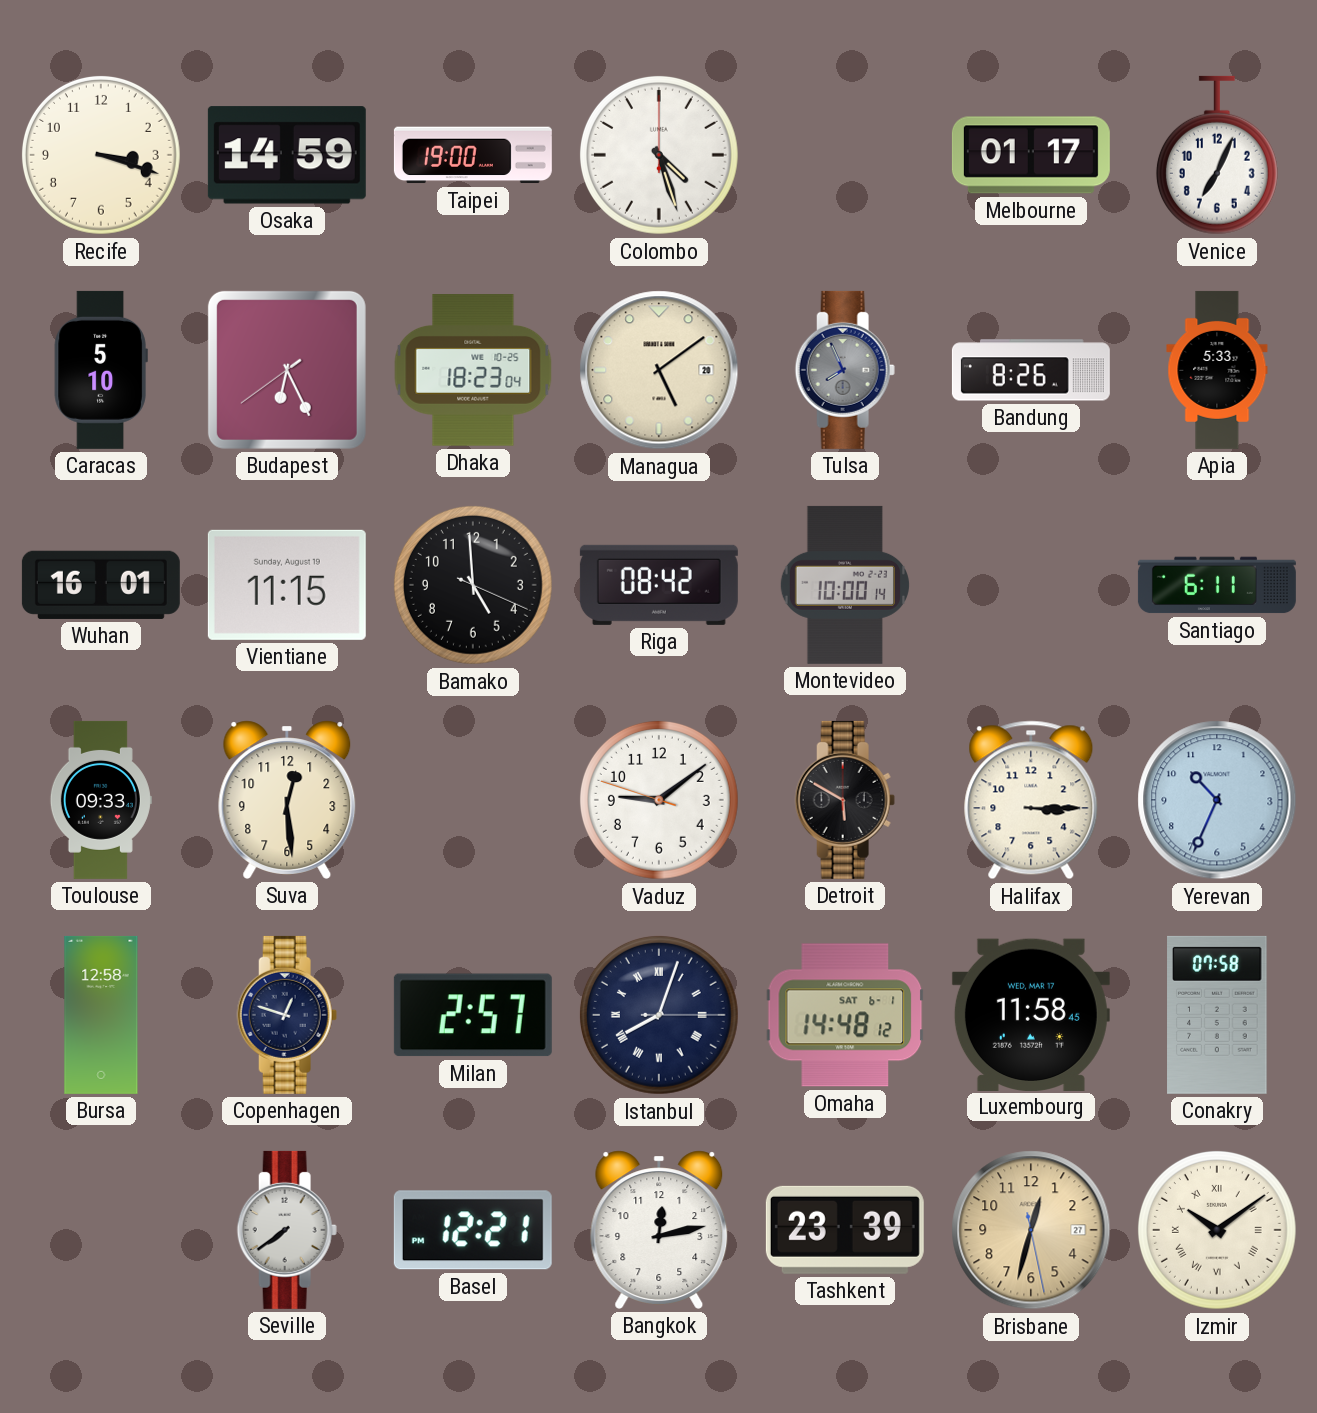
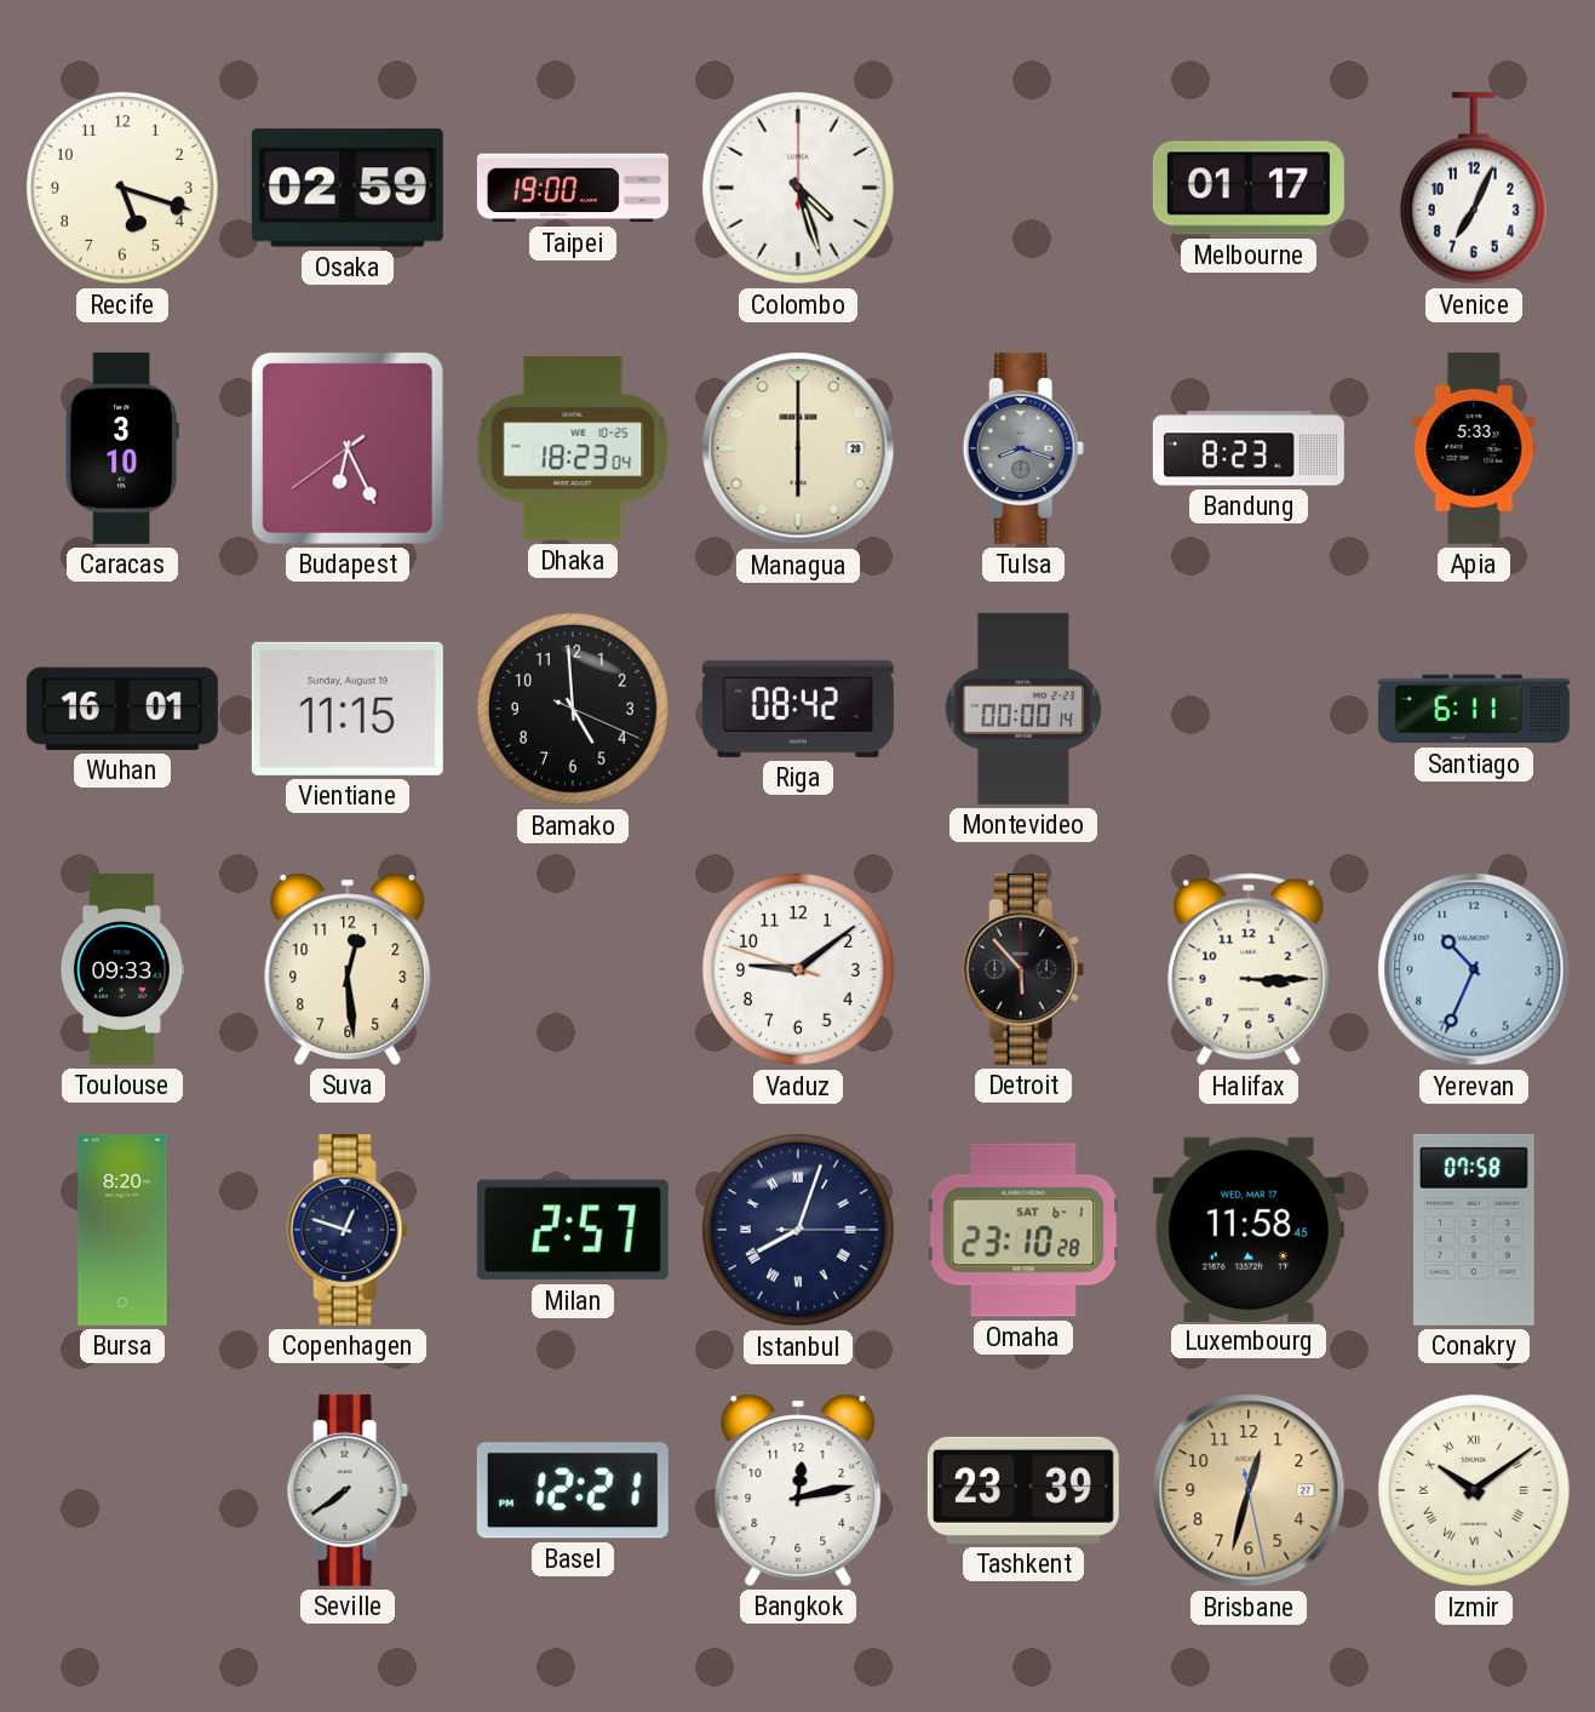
Recife: 3:18 -> 5:18 (122, 188)
Osaka: 14:59 -> 02:59 (348, 188)
Caracas: 5:10 -> 3:10 (122, 448)
Managua: 5:09 -> 6:00 (798, 448)
Tulsa: 7:56 -> 8:18 (1023, 448)
Bandung: 8:26 -> 8:23 (1249, 448)
Montevideo: 10:00 -> 00:00 (1022, 709)
Detroit: 5:50 -> 5:53 (1023, 969)
Bursa: 12:58 -> 8:20 (122, 1230)
Omaha: 14:48 -> 23:10 (1023, 1230)
